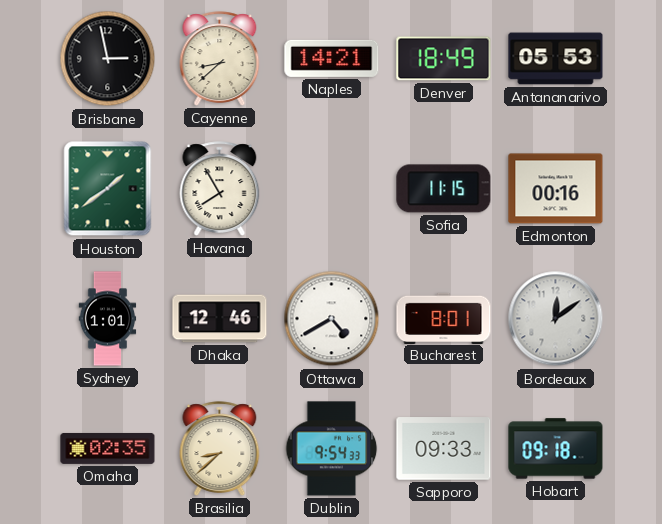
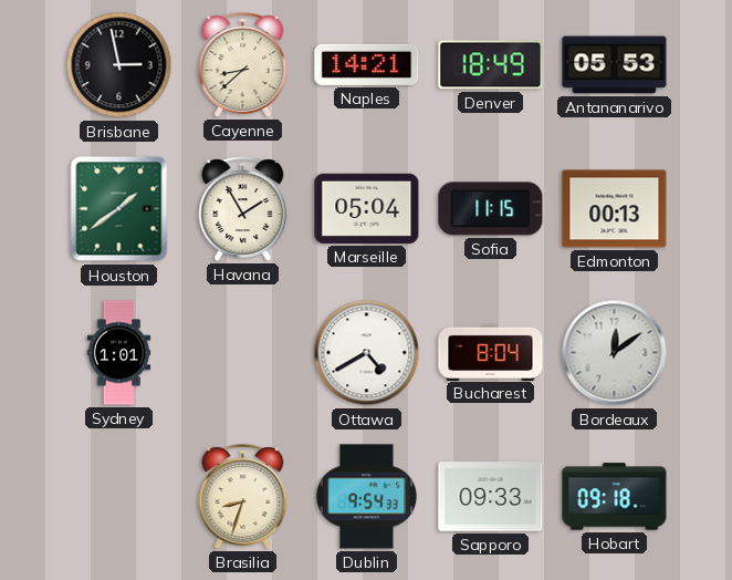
Havana: 7:55 -> 1:55 (243, 209)
Marseille: none -> 05:04 (367, 208)
Edmonton: 00:16 -> 00:13 (615, 209)
Dhaka: 12:46 -> none (220, 319)
Bucharest: 8:01 -> 8:04 (491, 352)
Omaha: 02:35 -> none (108, 448)
Brasilia: 8:38 -> 8:33 (243, 497)
